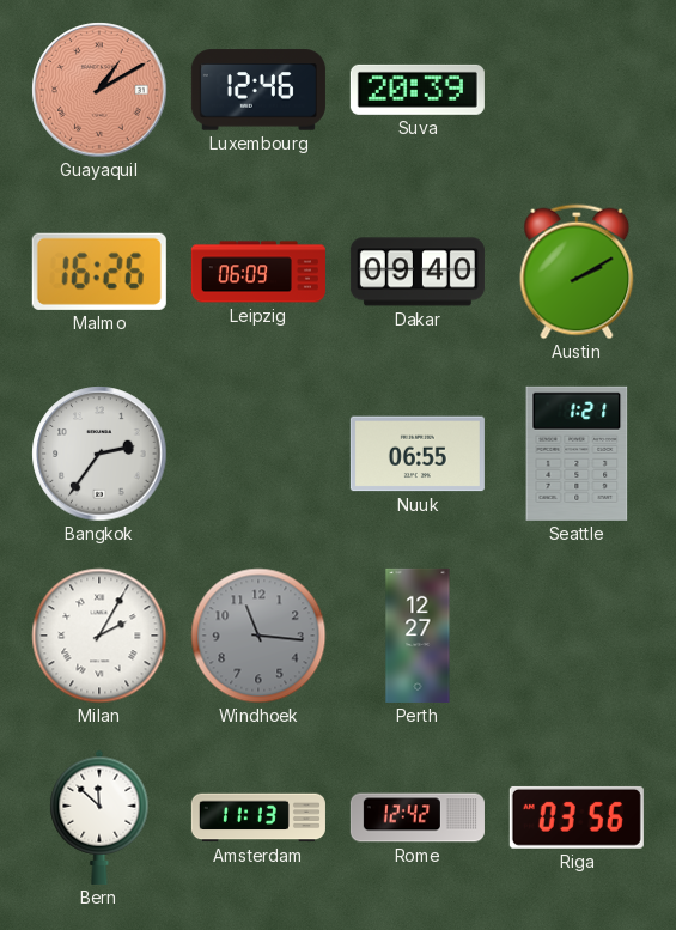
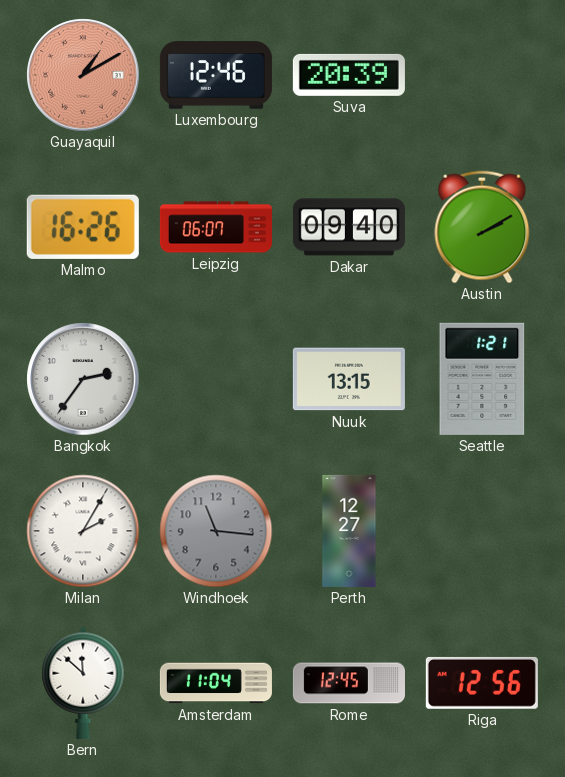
Leipzig: 06:09 -> 06:07 (216, 227)
Nuuk: 06:55 -> 13:15 (349, 379)
Amsterdam: 11:13 -> 11:04 (216, 683)
Rome: 12:42 -> 12:45 (349, 683)
Riga: 03:56 -> 12:56 (482, 683)
